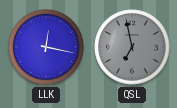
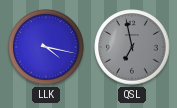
LLK: 12:17 -> 4:17 (46, 47)
